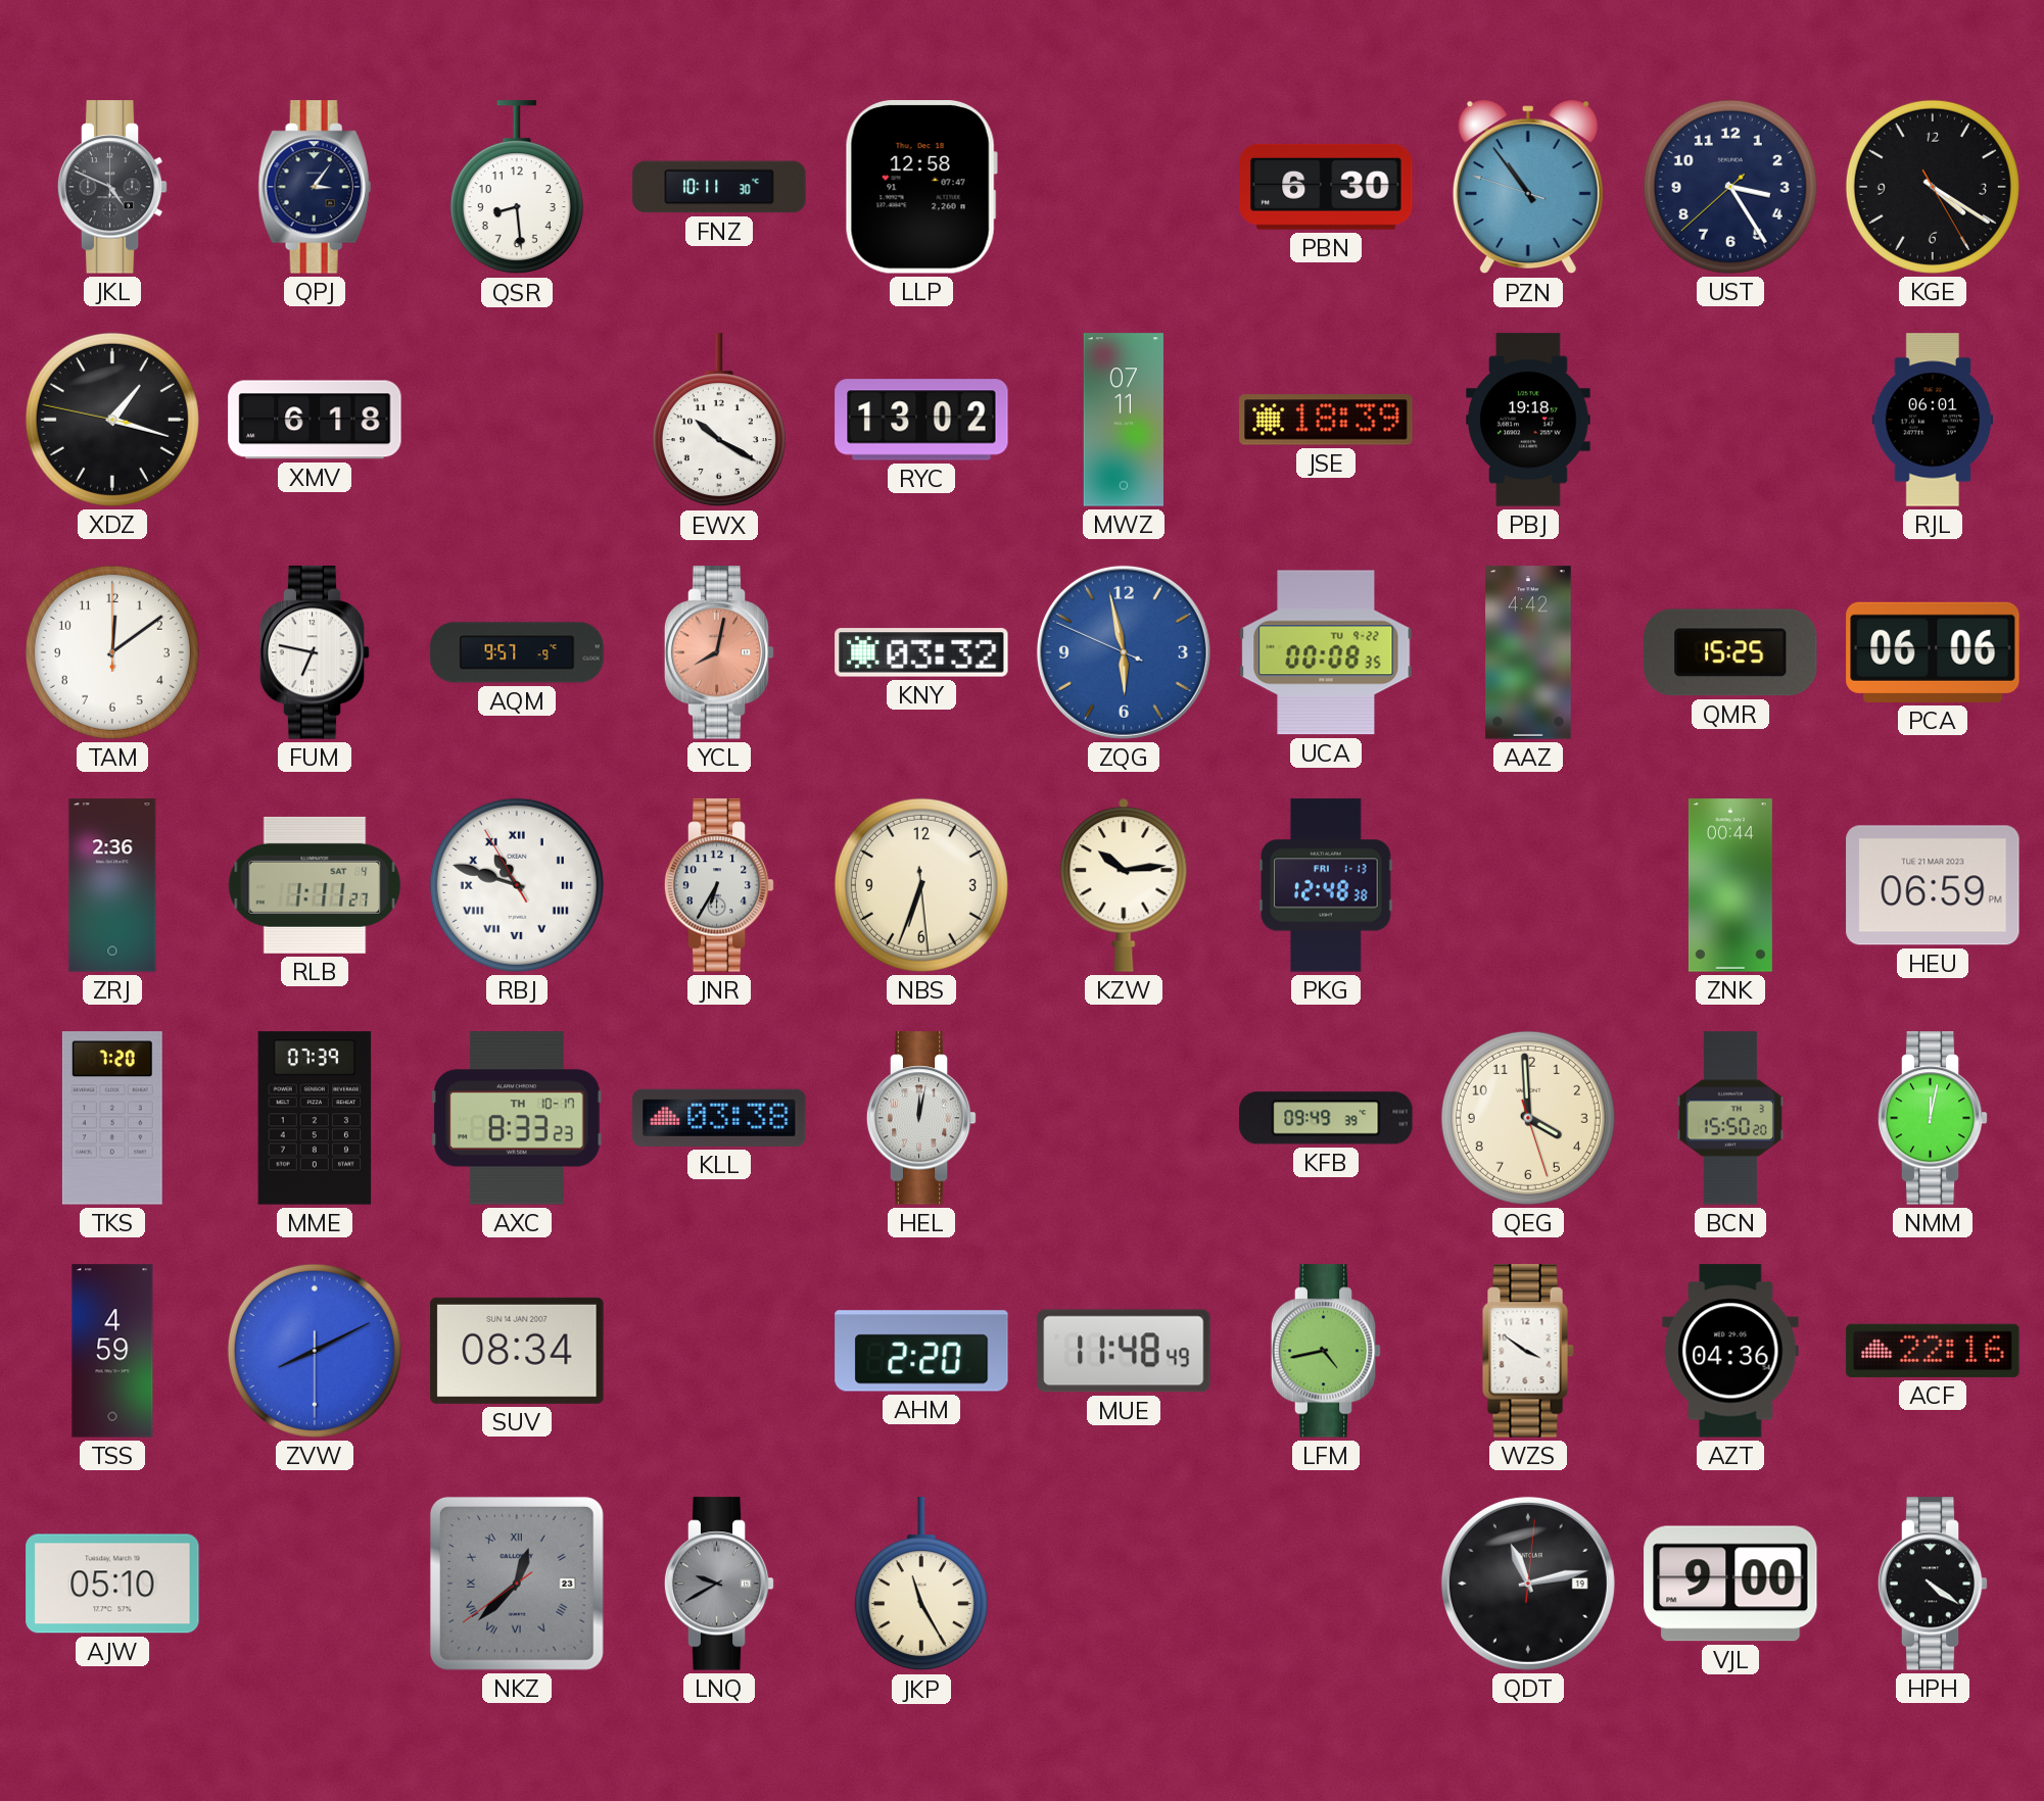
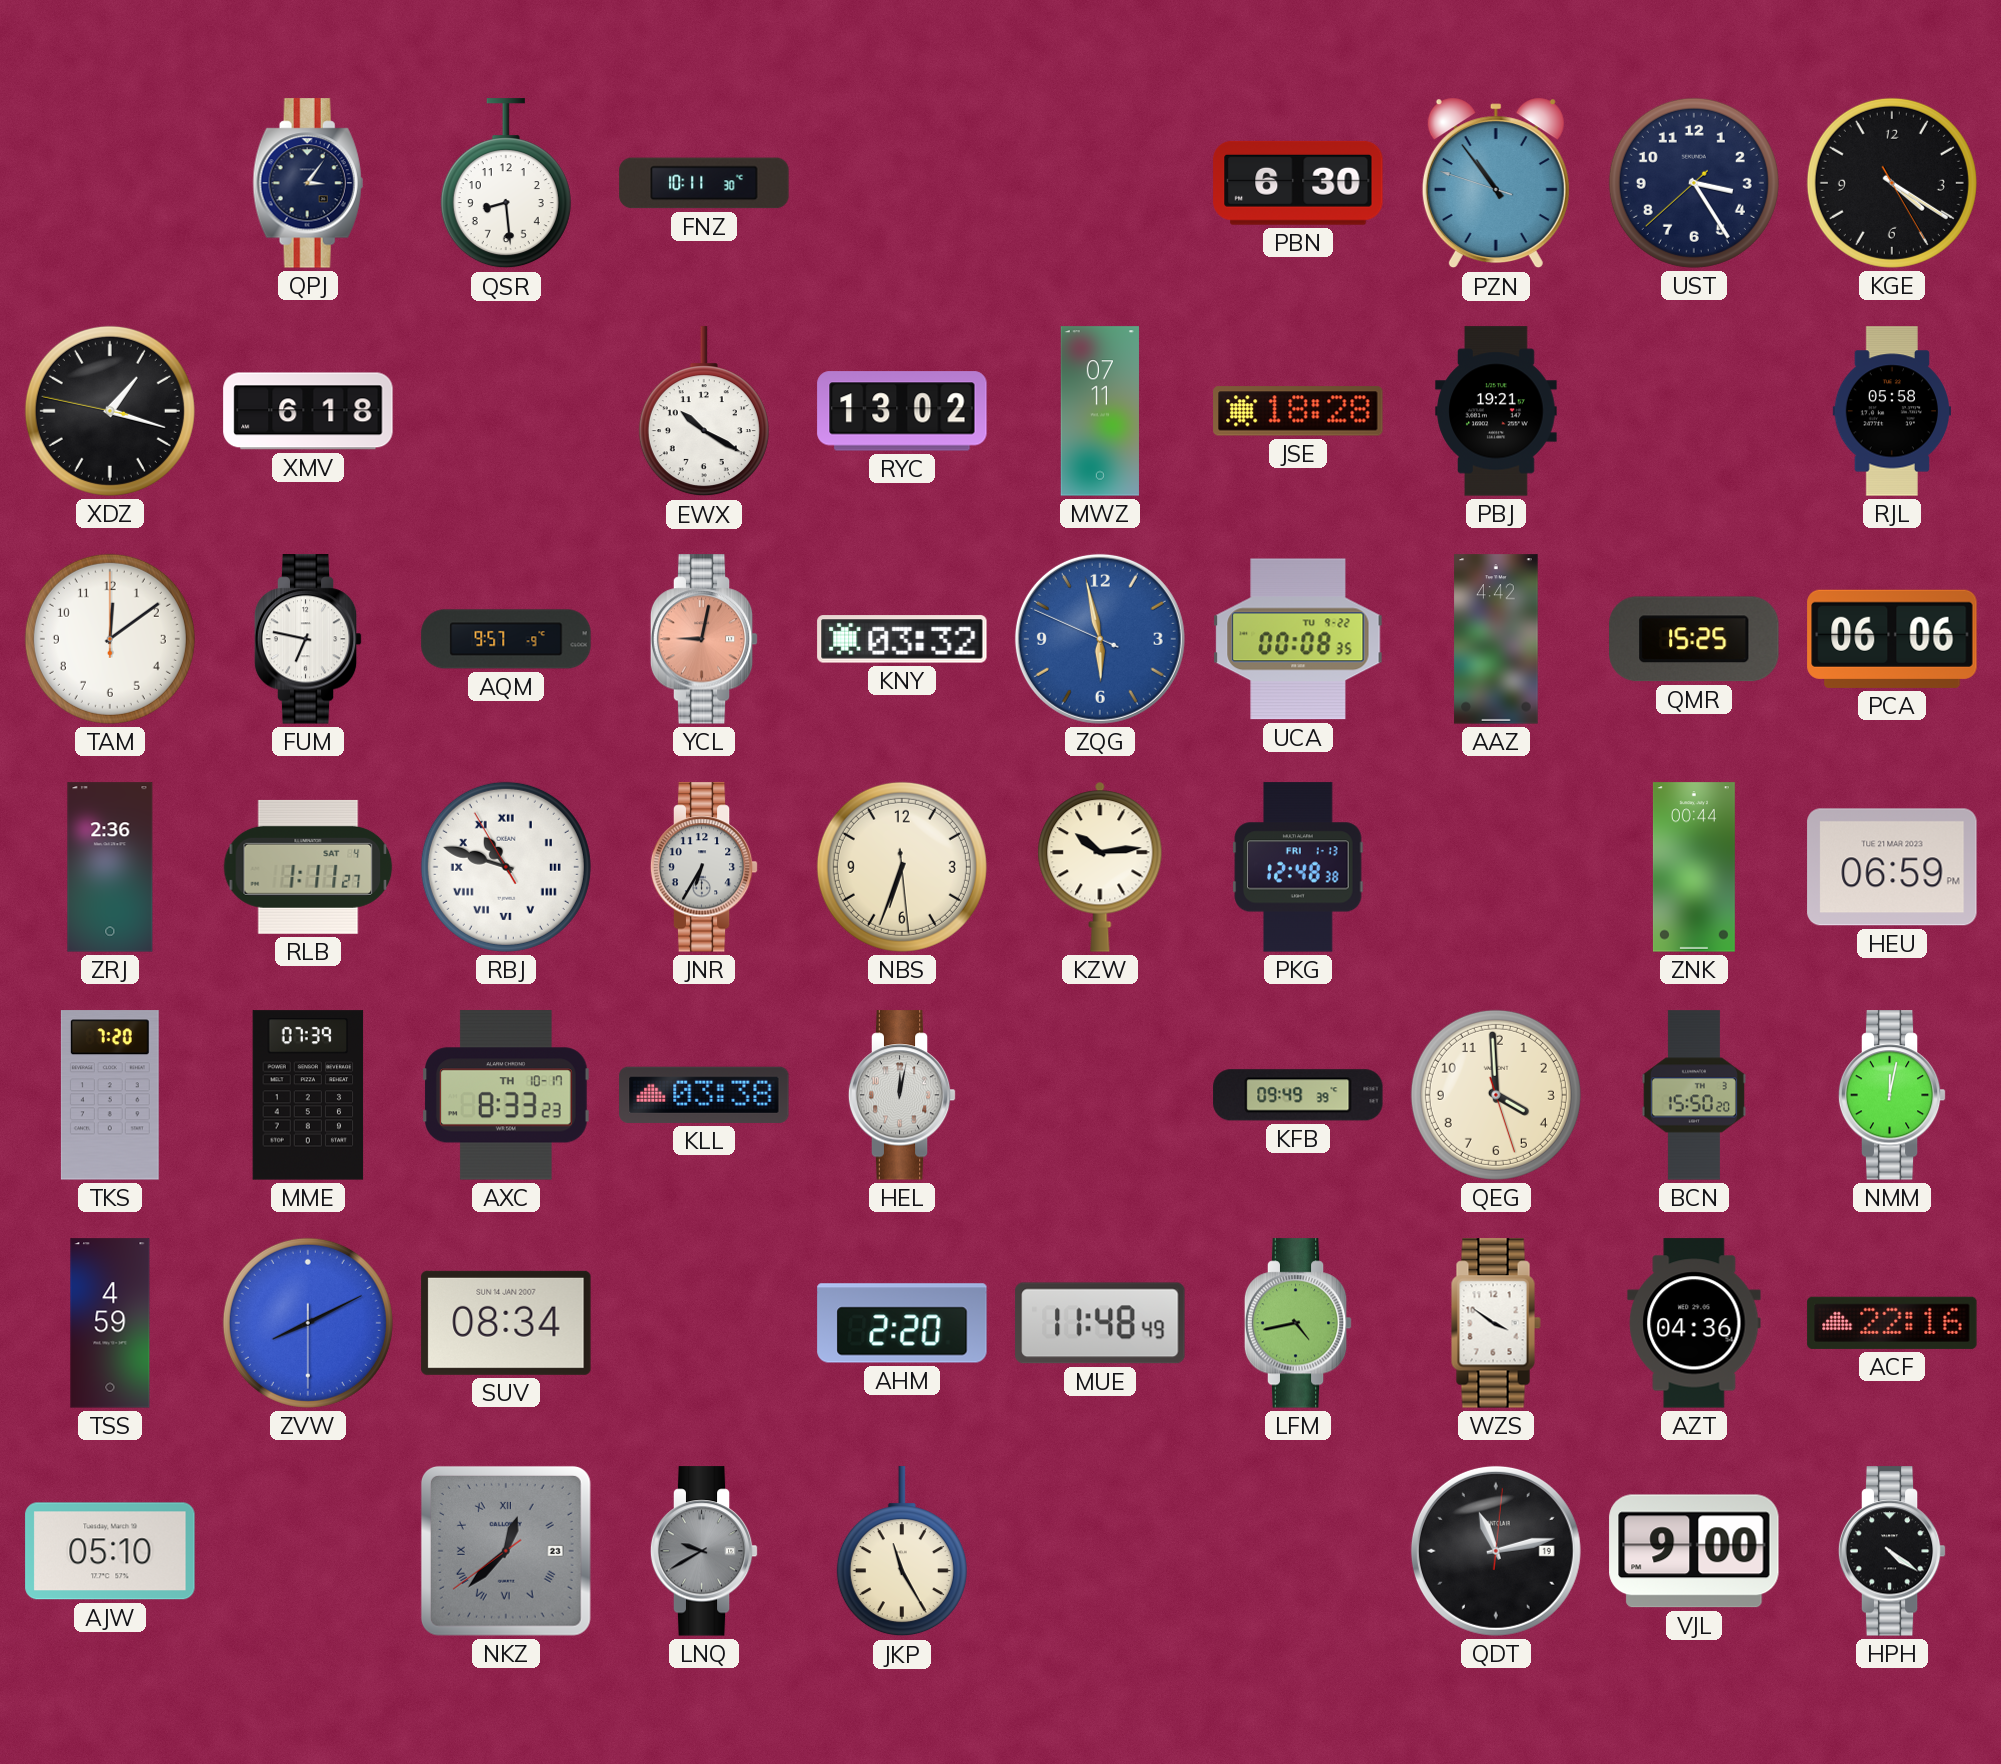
JKL: 4:49 -> none (112, 187)
LLP: 12:58 -> none (921, 188)
JSE: 18:39 -> 18:28 (1298, 411)
PBJ: 19:18 -> 19:21 (1496, 411)
RJL: 06:01 -> 05:58 (1891, 411)
YCL: 8:02 -> 9:02 (704, 639)
